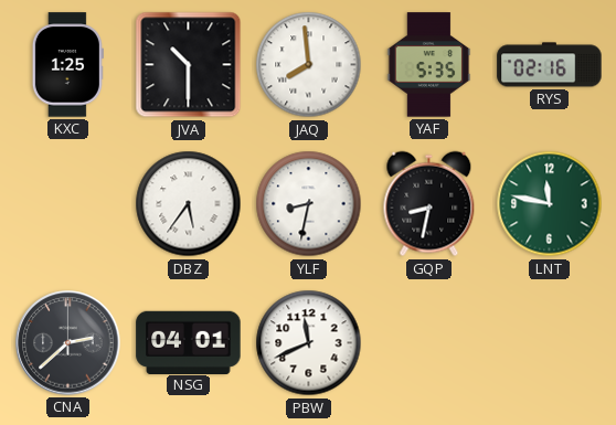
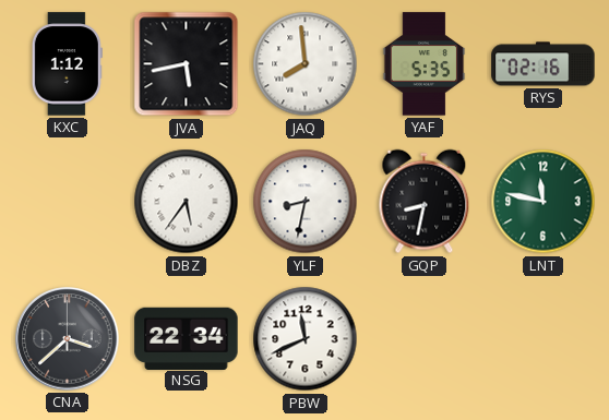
KXC: 1:25 -> 1:12 (67, 64)
JVA: 10:30 -> 5:43 (187, 64)
CNA: 2:38 -> 3:38 (68, 339)
NSG: 04:01 -> 22:34 (187, 338)
